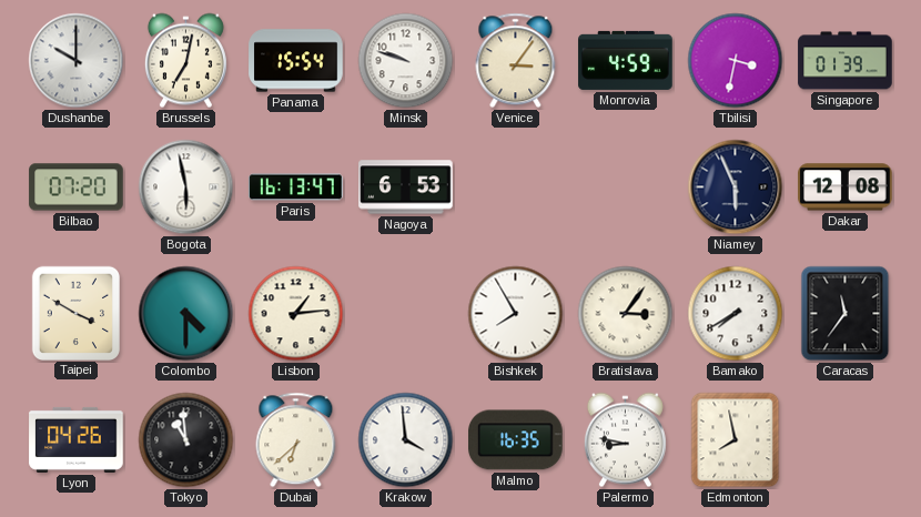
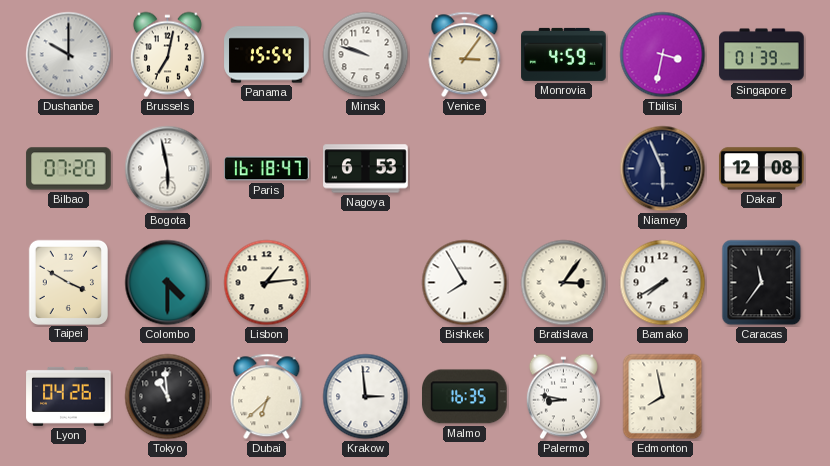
Paris: 16:13 -> 16:18 (267, 169)
Krakow: 3:59 -> 2:59 (366, 397)
